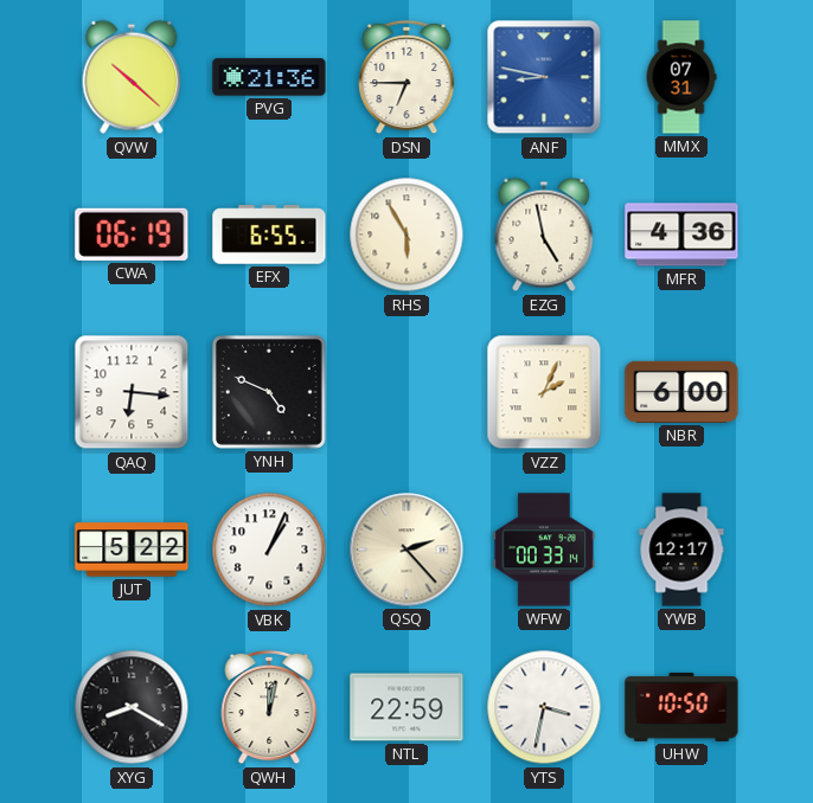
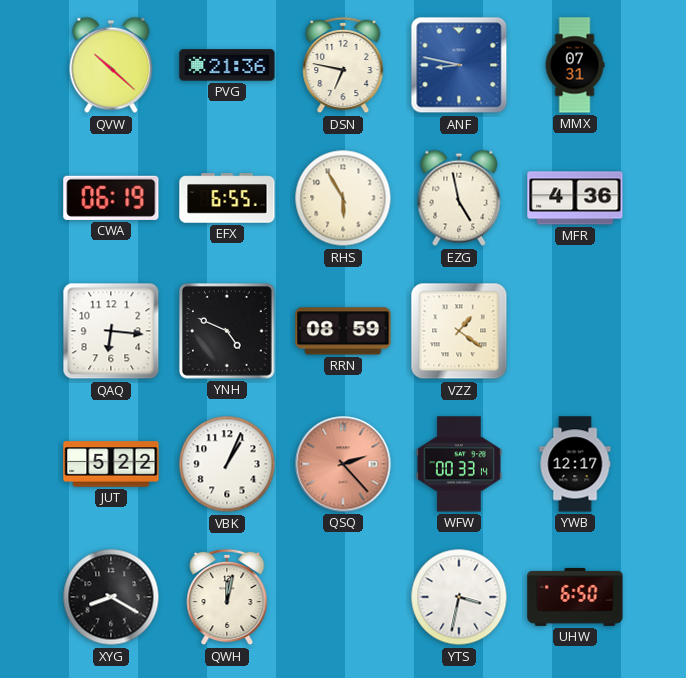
DSN: 6:45 -> 6:47 (343, 65)
RRN: none -> 08:59 (343, 331)
VZZ: 2:04 -> 1:21 (459, 331)
NBR: 6:00 -> none (681, 392)
QSQ dial: cream -> salmon (343, 464)
NTL: 22:59 -> none (406, 707)
UHW: 10:50 -> 6:50 (575, 597)
